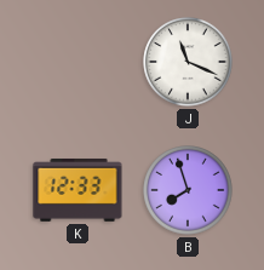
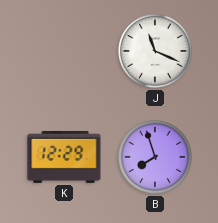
K: 12:33 -> 12:29 (64, 157)
